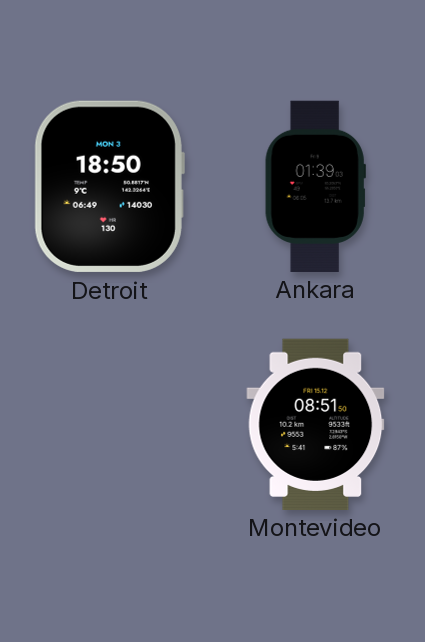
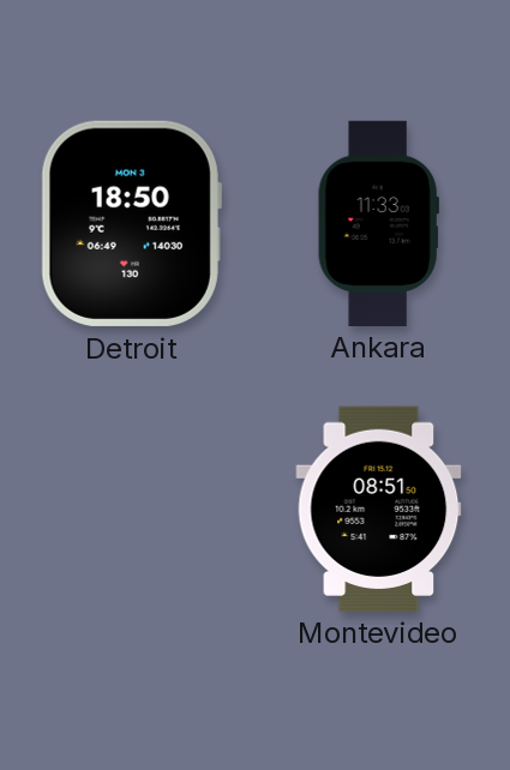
Ankara: 01:39 -> 11:33 (378, 223)
